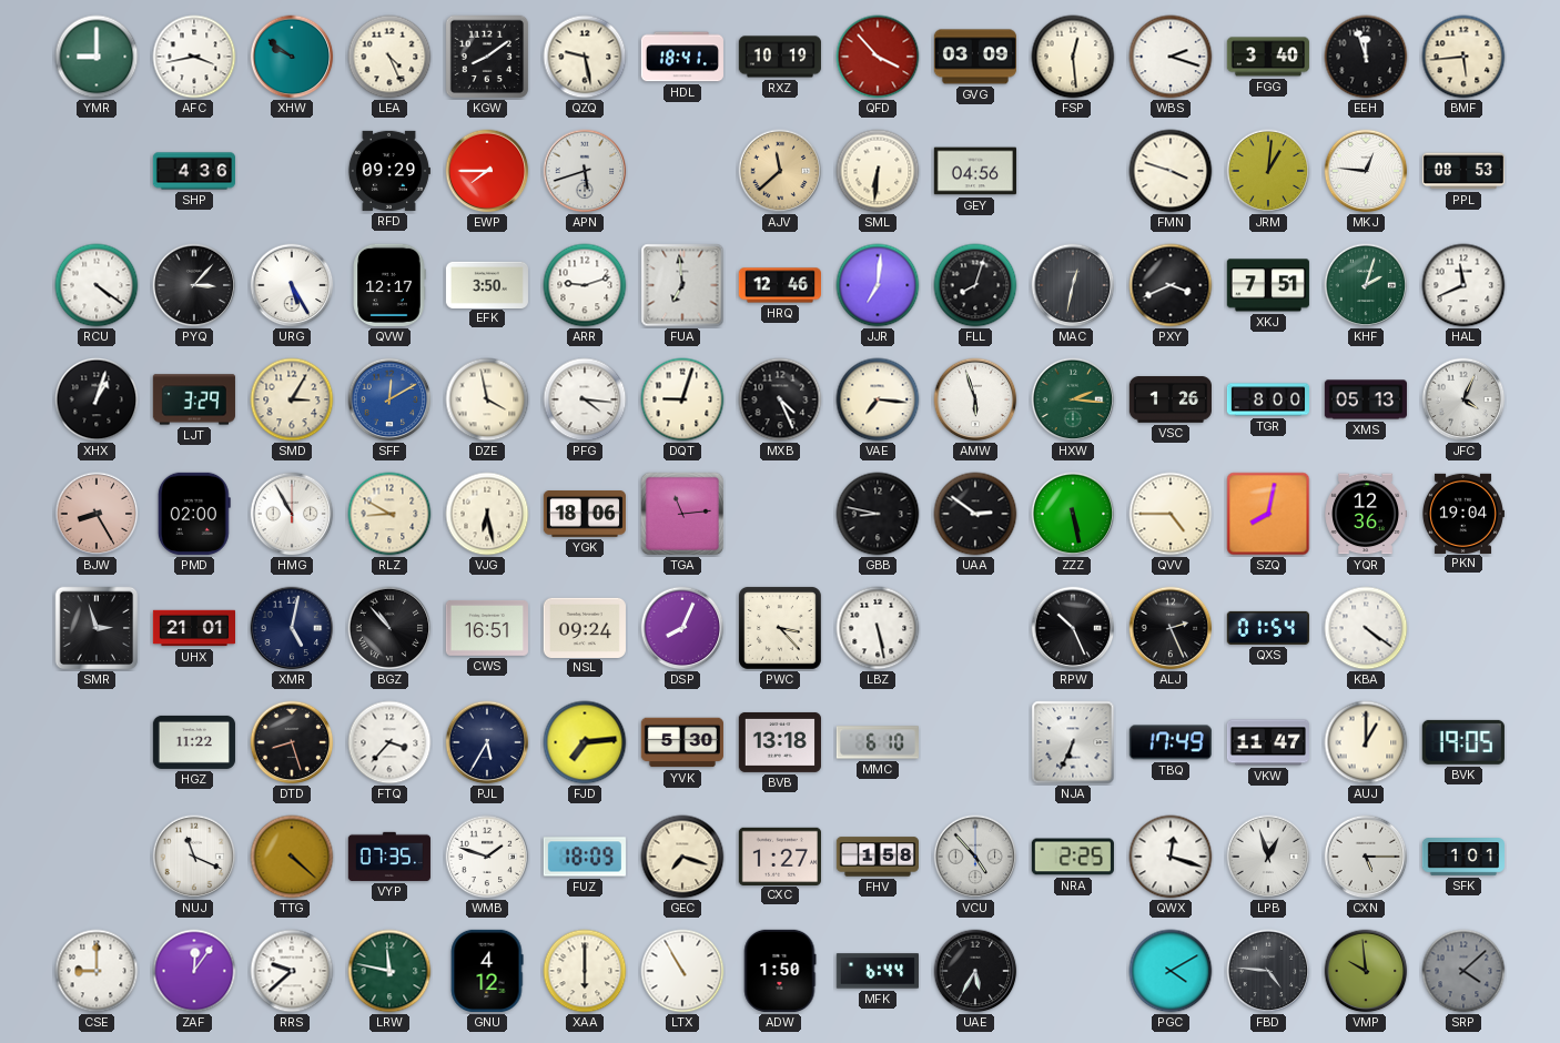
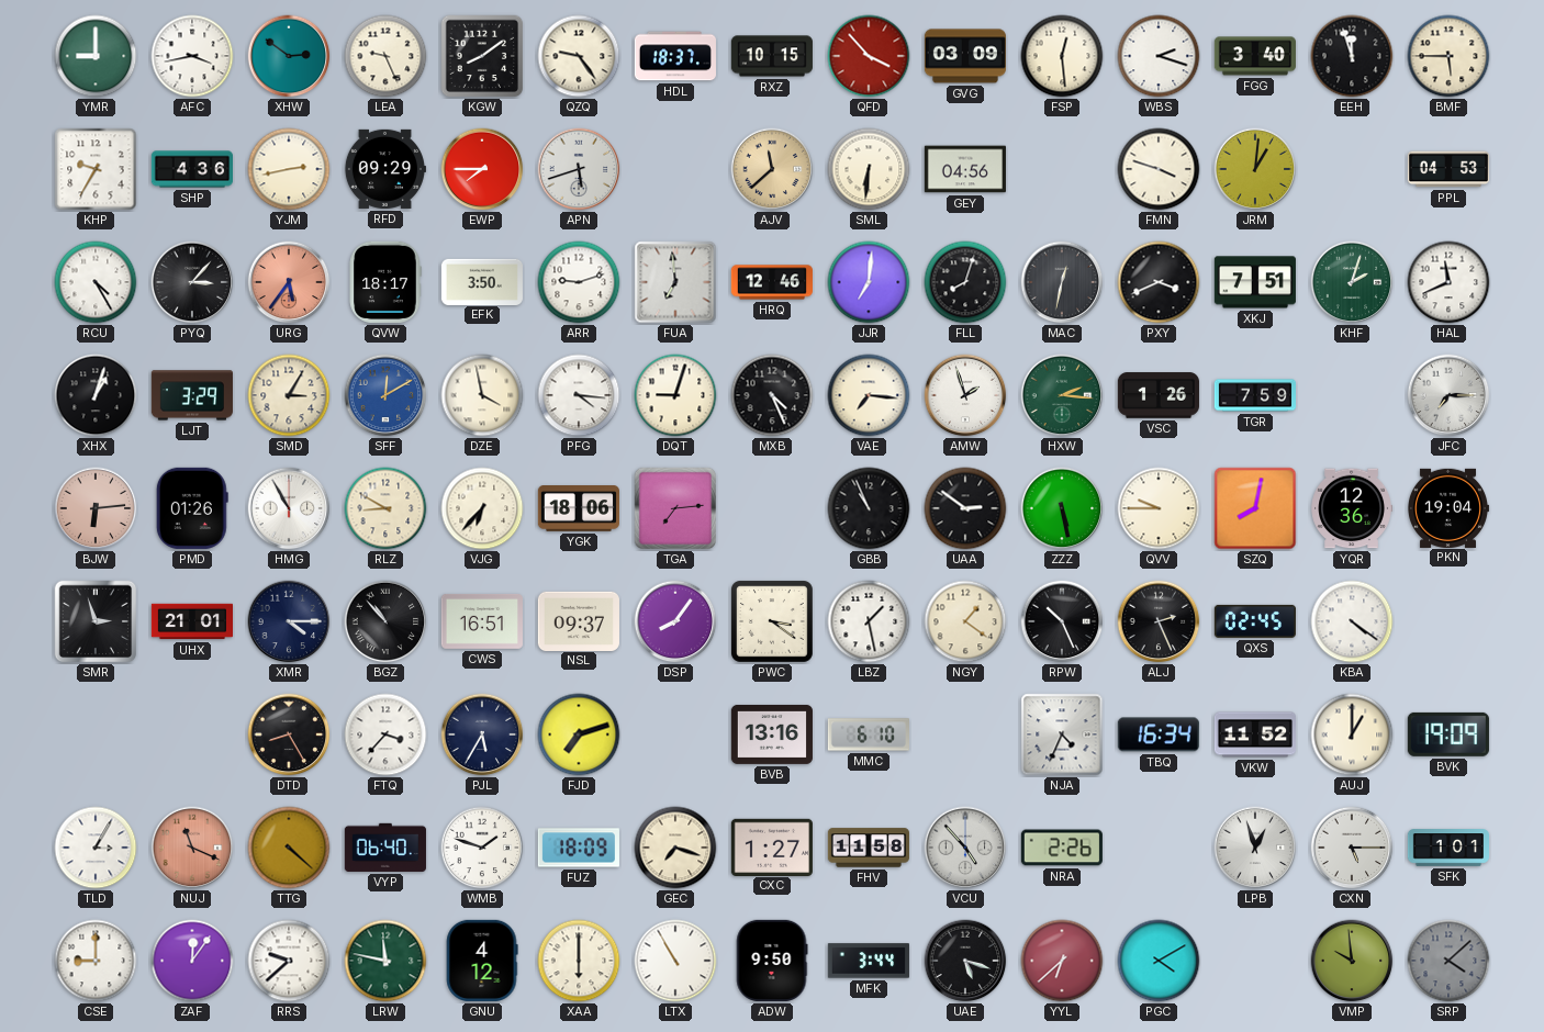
XHW: 9:51 -> 2:51 (289, 56)
LEA: 4:26 -> 9:26 (385, 56)
QZQ: 9:28 -> 9:24 (579, 56)
HDL: 18:41 -> 18:37 (675, 56)
RXZ: 10:19 -> 10:15 (772, 56)
BMF: 5:44 -> 5:45 (1448, 56)
KHP: none -> 9:35 (96, 169)
YJM: none -> 2:43 (289, 169)
MKJ: 12:46 -> none (1366, 171)
PPL: 08:53 -> 04:53 (1447, 169)
RCU: 4:21 -> 4:25 (96, 282)
URG: 5:25 -> 5:36 (289, 282)
URG dial: white -> salmon (289, 282)
QVW: 12:17 -> 18:17 (385, 282)
AMW: 5:57 -> 1:57 (965, 395)
TGR: 8:00 -> 7:59 (1254, 395)
XMS: 05:13 -> none (1366, 399)
JFC: 4:04 -> 7:15 (1448, 395)
BJW: 8:25 -> 6:14 (96, 508)
PMD: 02:00 -> 01:26 (192, 508)
VJG: 6:28 -> 6:37 (482, 508)
TGA: 11:14 -> 7:14 (675, 508)
GBB: 8:47 -> 10:56 (869, 508)
QVV: 4:45 -> 9:45 (1159, 508)
XMR: 5:02 -> 4:15 (289, 621)
NSL: 09:24 -> 09:37 (579, 620)
DSP: 8:04 -> 8:06 (675, 621)
PWC: 3:23 -> 3:21 (772, 621)
LBZ: 5:28 -> 1:28 (869, 621)
NGY: none -> 1:21 (965, 621)
QXS: 01:54 -> 02:45 (1255, 621)
HGZ: 11:22 -> none (194, 742)
DTD: 8:27 -> 8:25 (289, 734)
FJD: 7:14 -> 7:12 (579, 734)
YVK: 5:30 -> none (682, 742)
BVB: 13:18 -> 13:16 (772, 734)
NJA: 6:34 -> 4:34 (1062, 734)
TBQ: 17:49 -> 16:34 (1159, 734)
VKW: 11:47 -> 11:52 (1254, 734)
BVK: 19:05 -> 19:09 (1448, 734)
TLD: none -> 3:05 (96, 848)
NUJ dial: white -> salmon (192, 848)
VYP: 07:35 -> 06:40 (385, 848)
FHV: 1:58 -> 11:58 (868, 848)
NRA: 2:25 -> 2:26 (1062, 848)
QWX: 12:18 -> none (1171, 857)
ADW: 1:50 -> 9:50 (772, 961)
MFK: 6:44 -> 3:44 (869, 961)
UAE: 5:35 -> 5:18 (965, 961)
YYL: none -> 6:38 (1062, 961)
FBD: 4:46 -> none (1268, 971)
